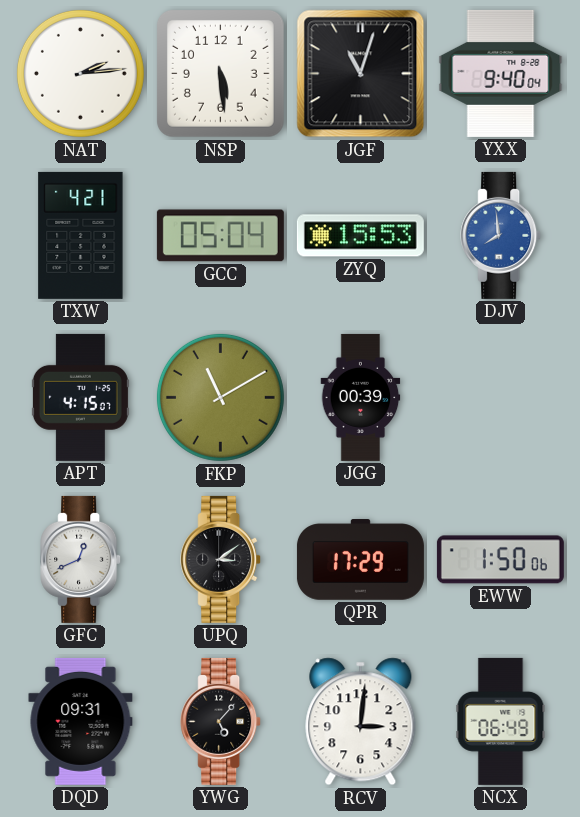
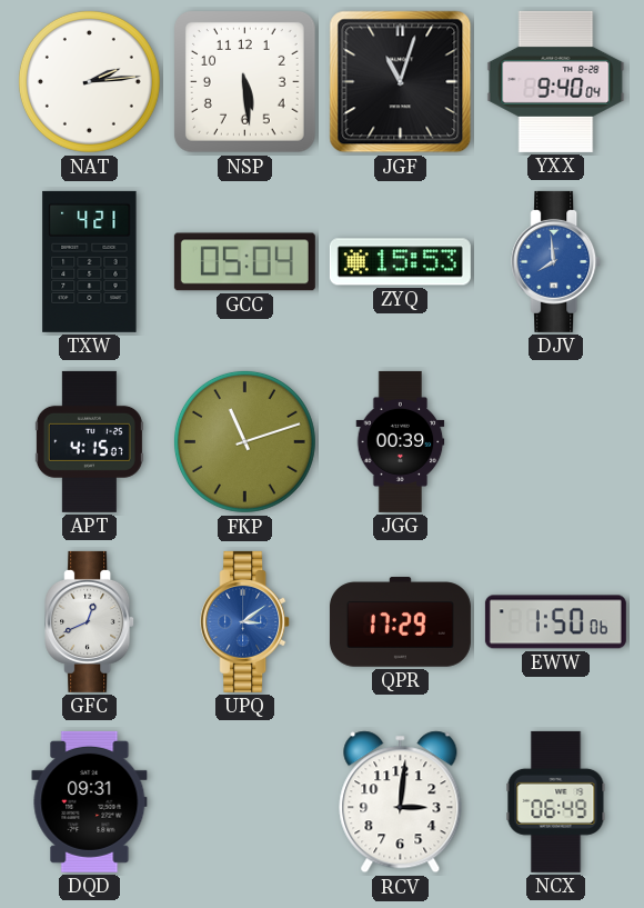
FKP: 11:10 -> 11:12 (244, 441)
UPQ dial: black -> blue (245, 621)
YWG: 5:07 -> none (221, 721)
